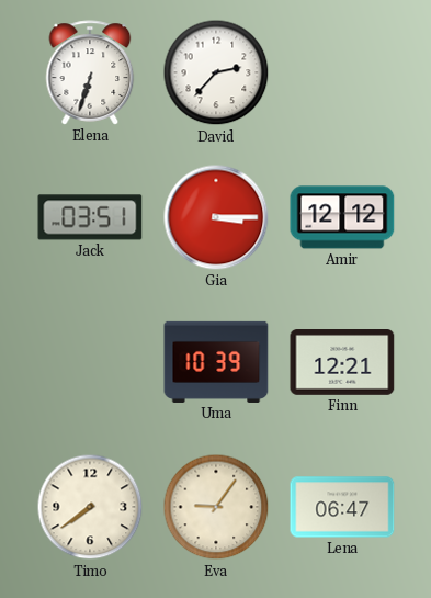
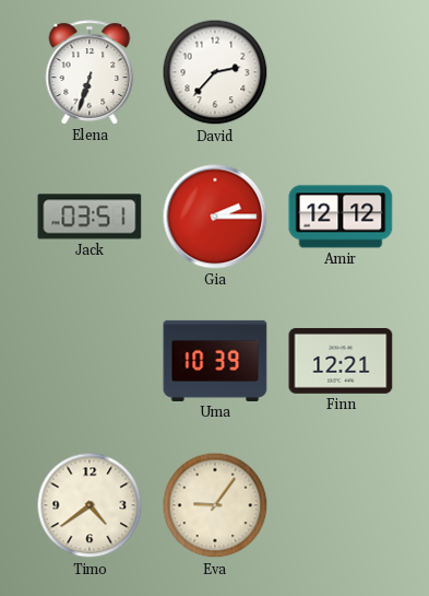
Gia: 3:15 -> 2:15 (215, 217)
Timo: 7:39 -> 4:39 (90, 505)
Lena: 06:47 -> none (342, 507)
